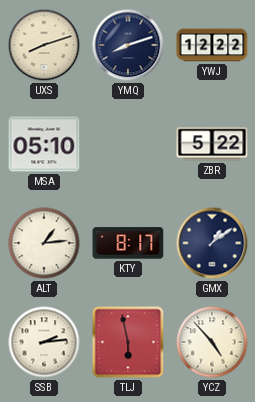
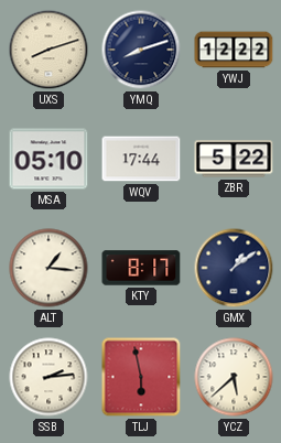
WQV: none -> 17:44 (141, 159)
ALT: 1:14 -> 1:16 (48, 268)
YCZ: 4:53 -> 5:38 (234, 377)
